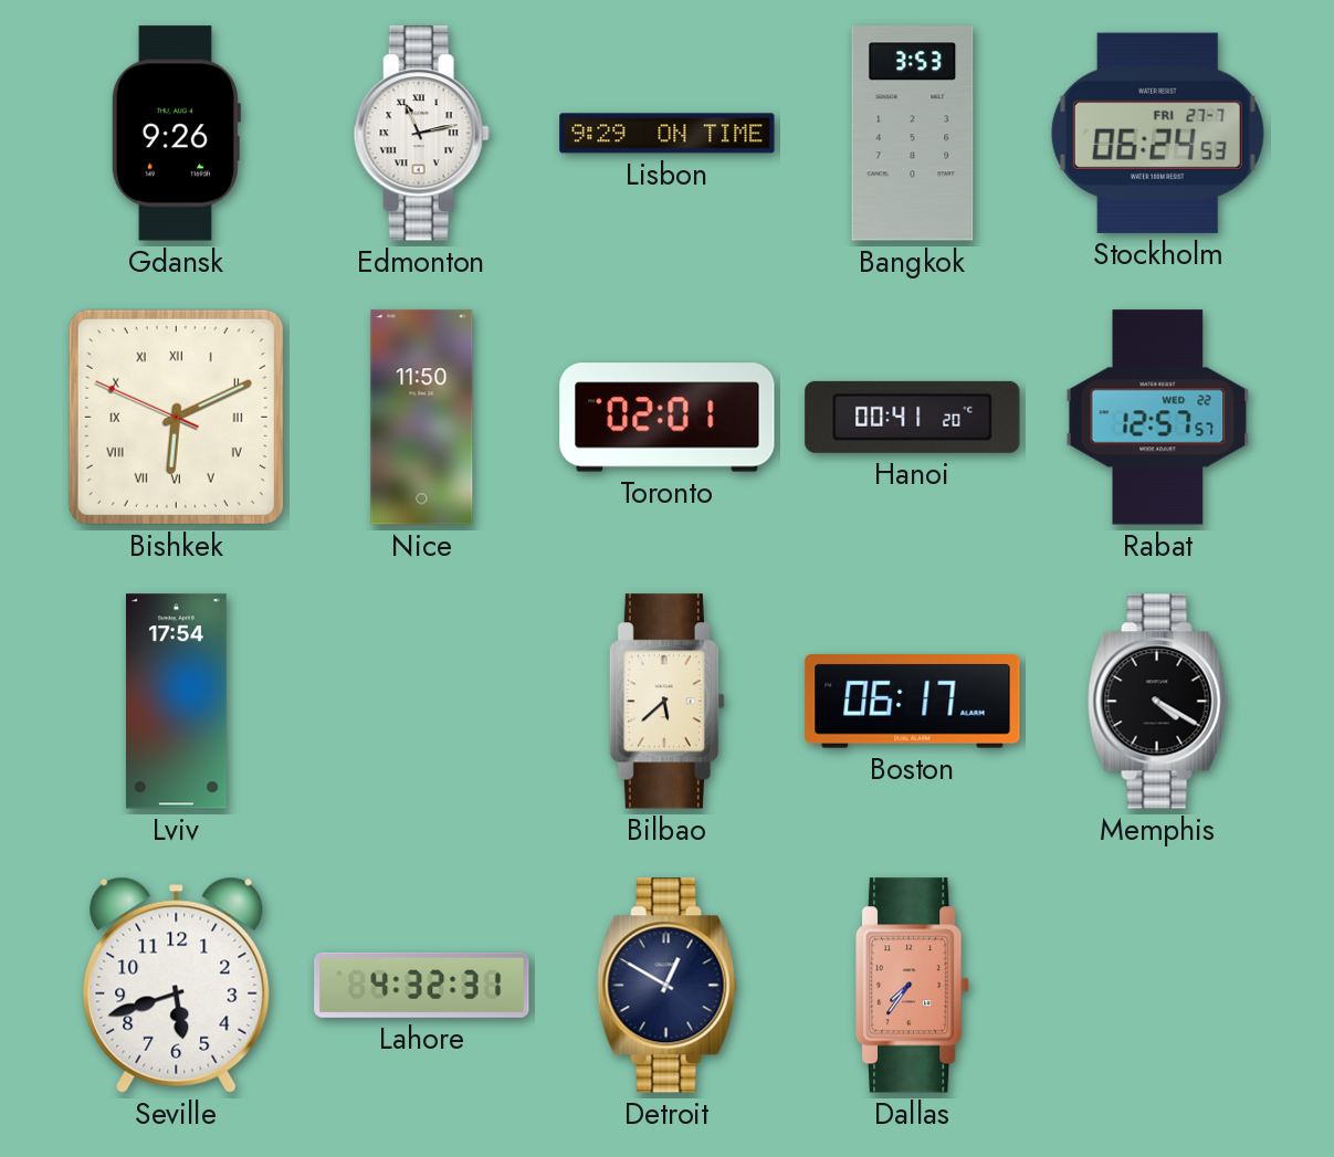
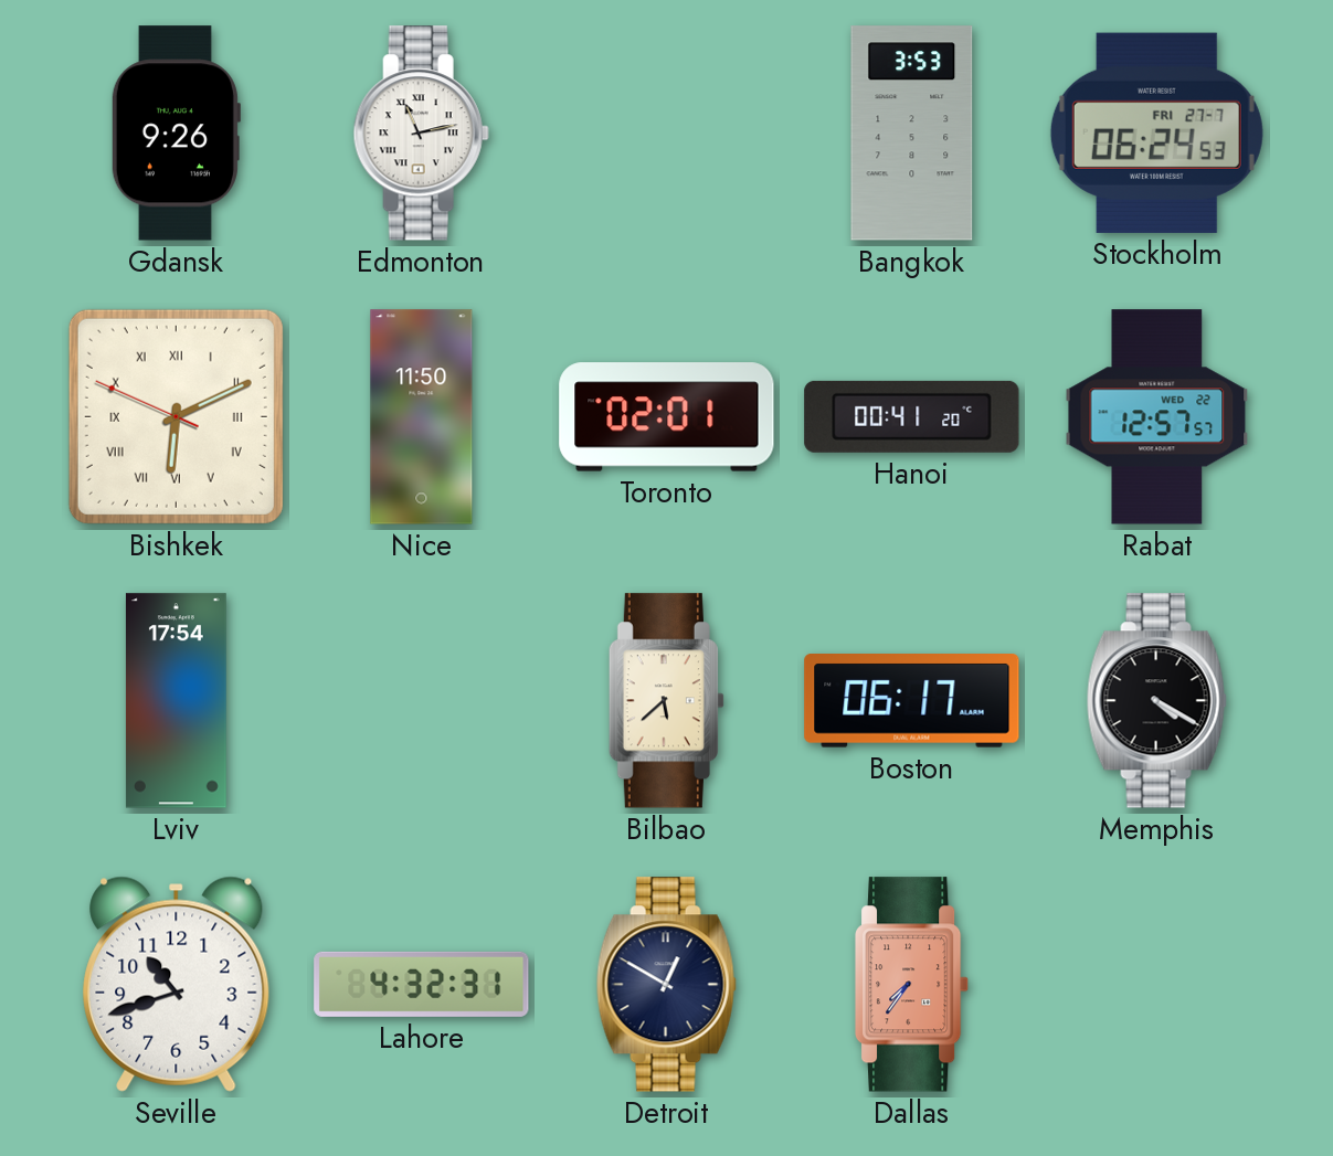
Lisbon: 9:29 -> none (668, 134)
Seville: 5:42 -> 10:42 (177, 984)
